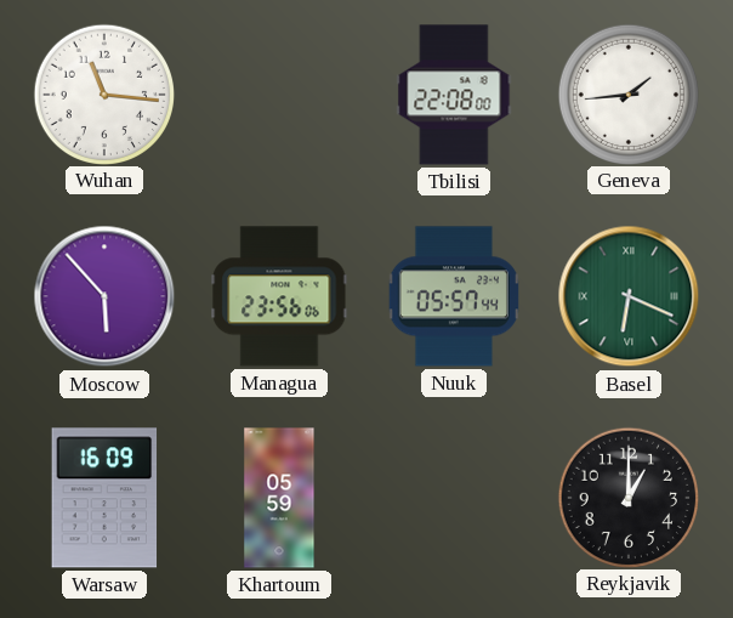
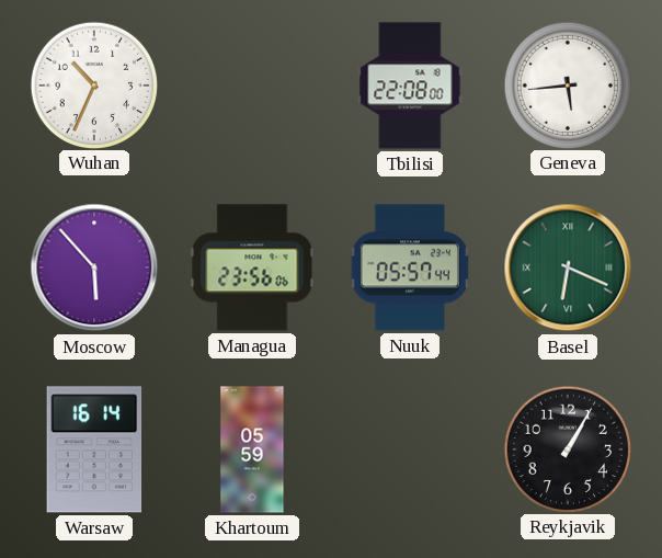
Wuhan: 11:16 -> 10:34 (93, 84)
Geneva: 1:44 -> 5:44 (567, 84)
Warsaw: 16:09 -> 16:14 (94, 449)
Reykjavik: 1:00 -> 1:05 (567, 448)
